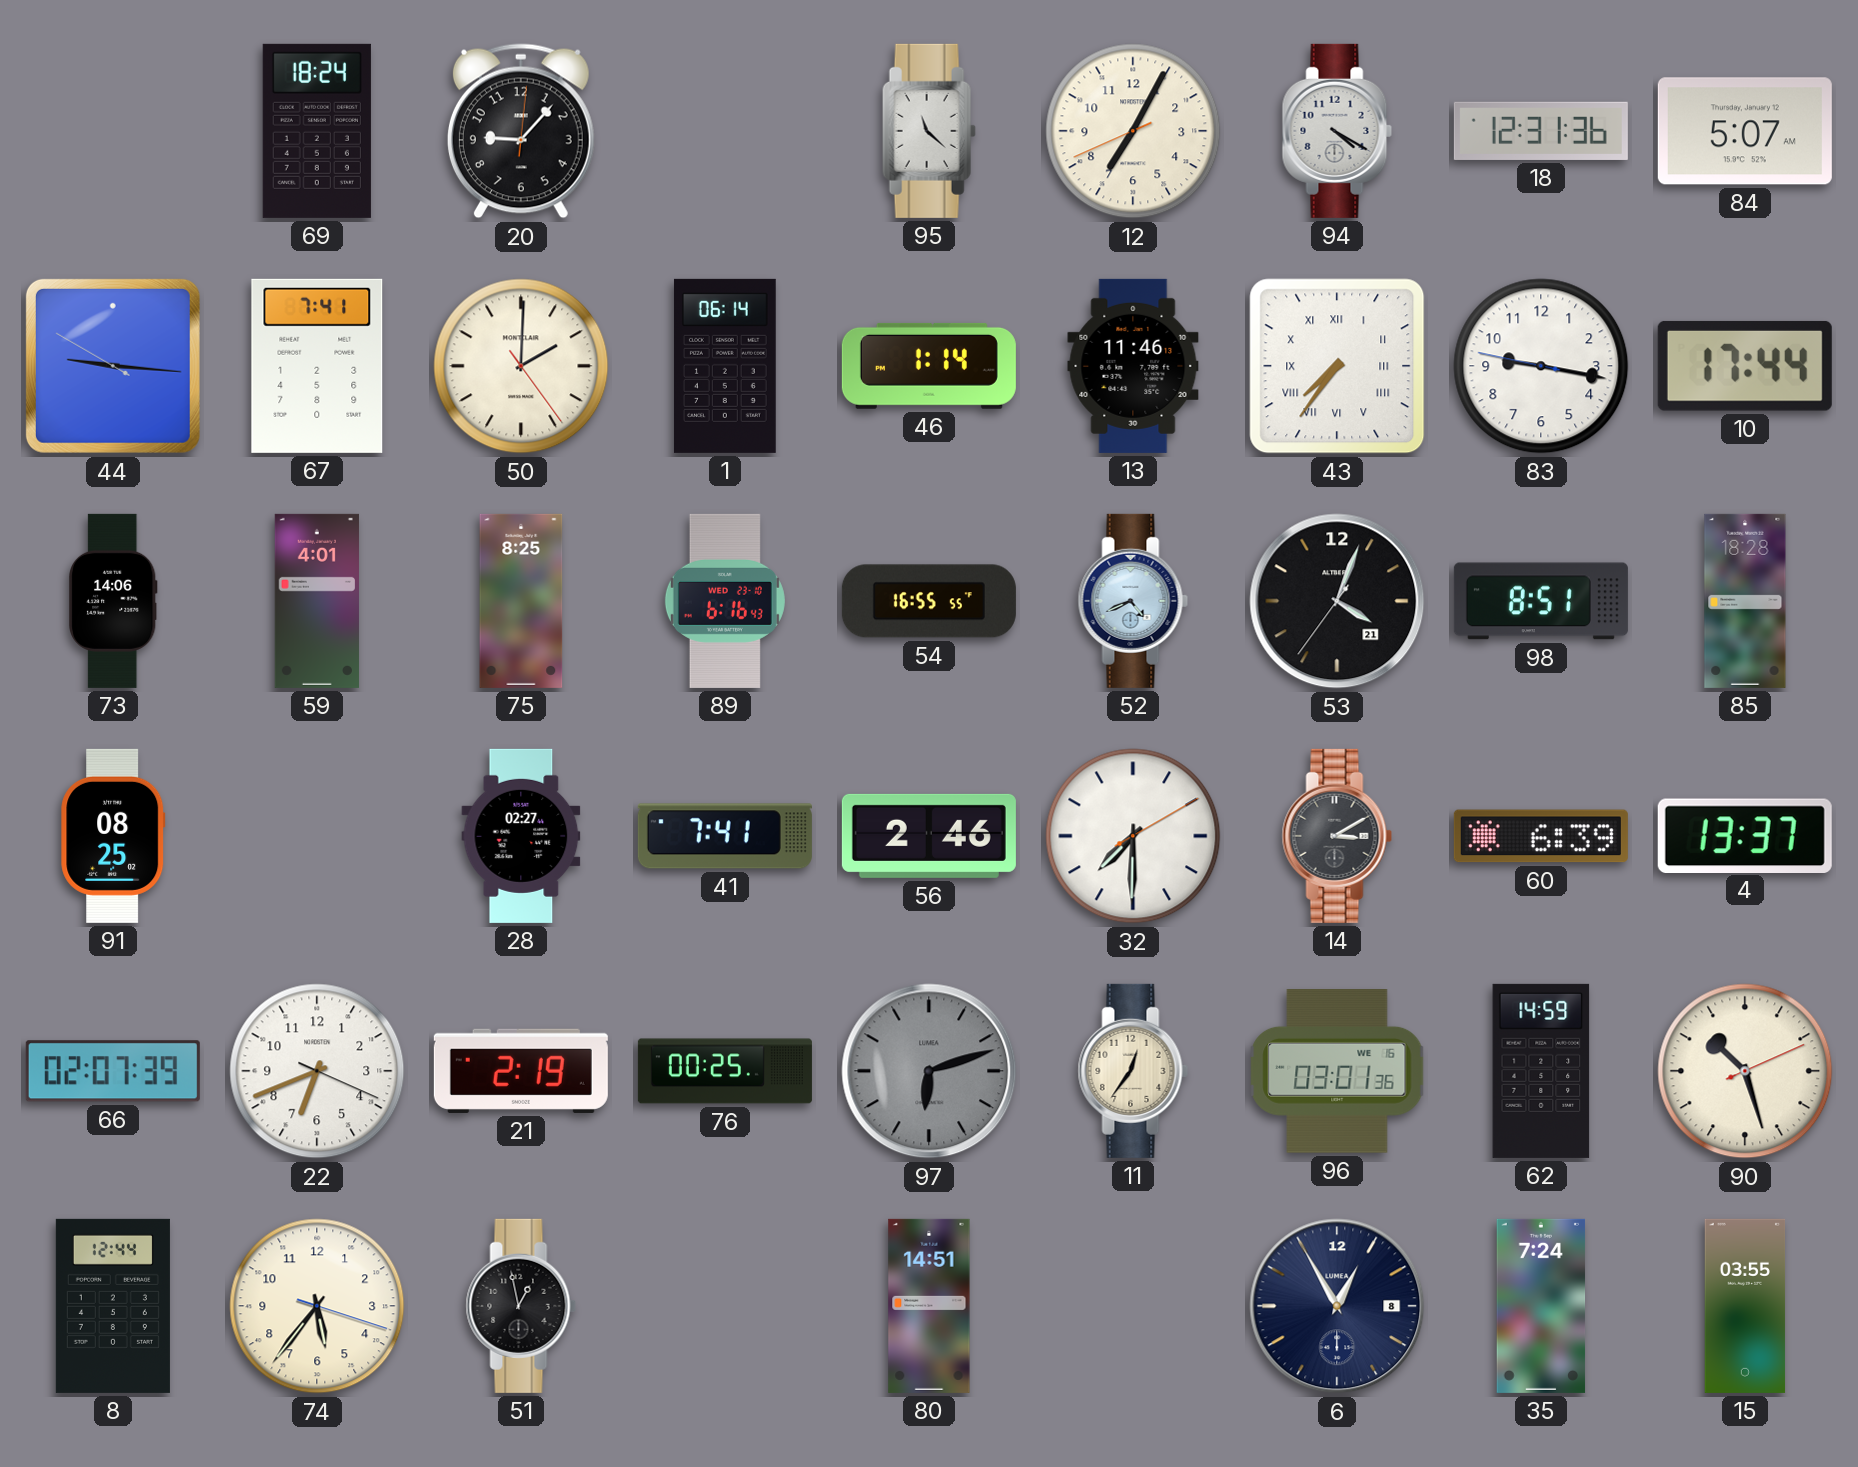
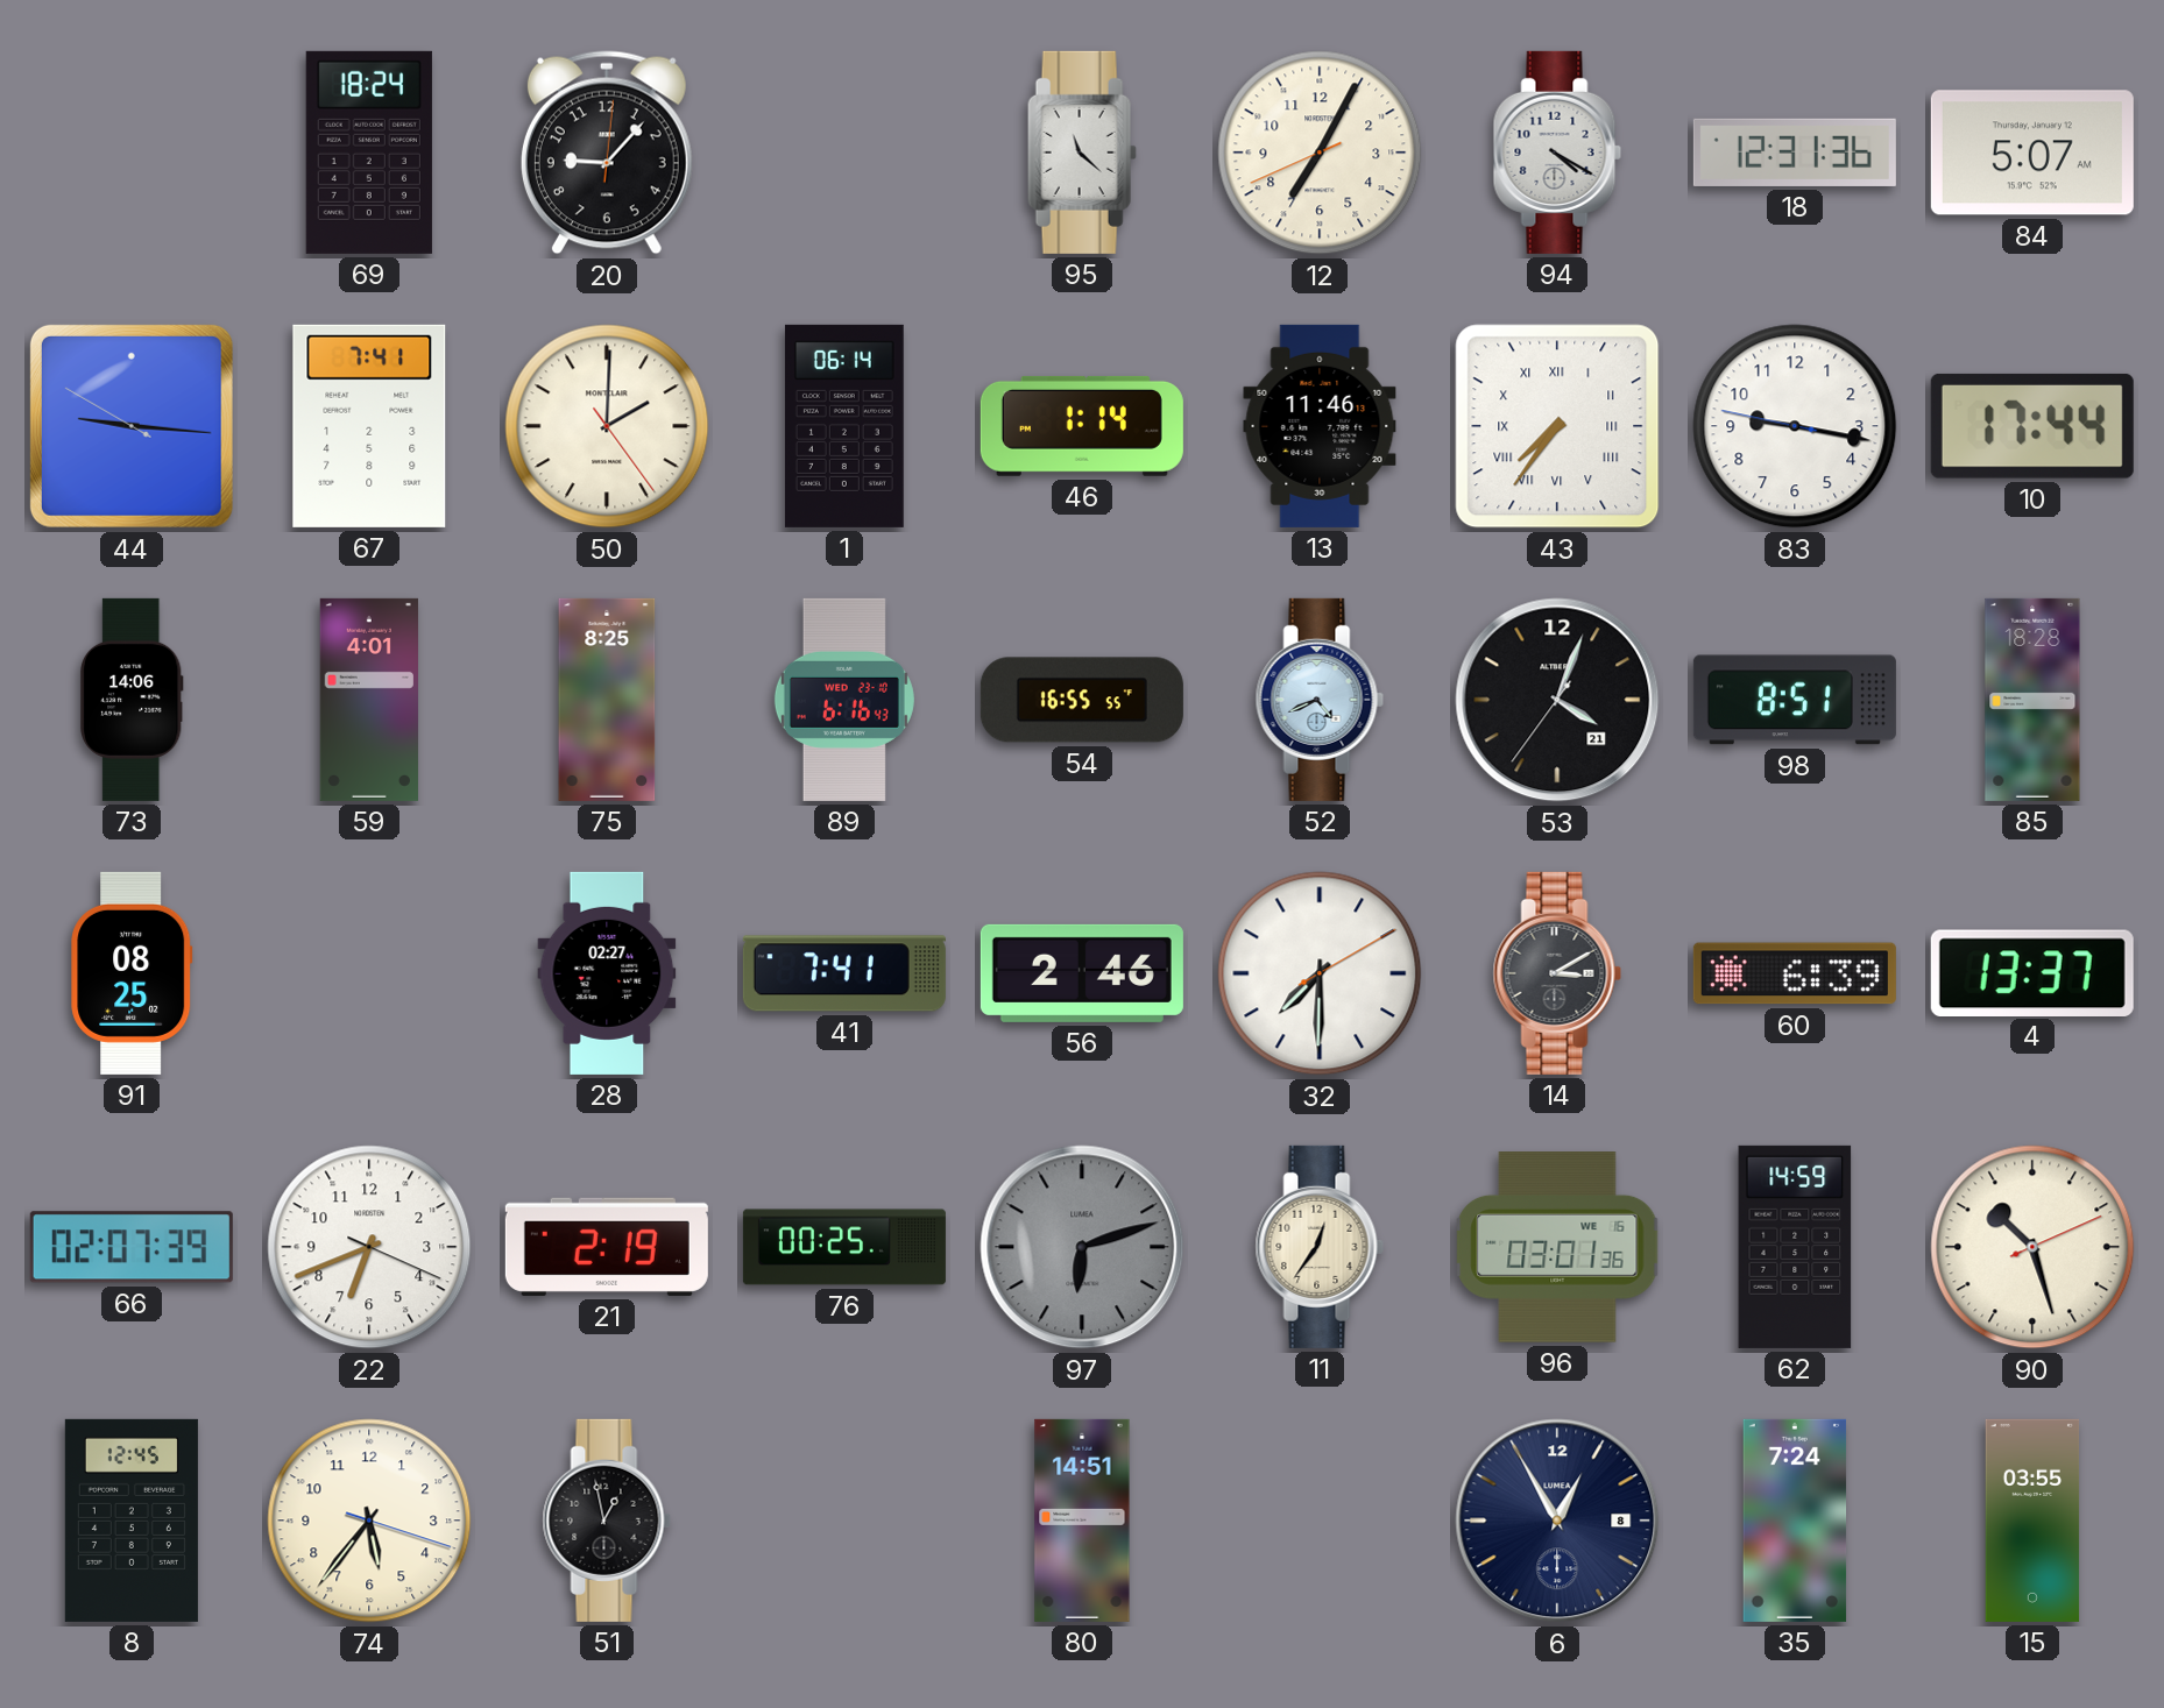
8: 12:44 -> 12:45 (132, 1521)
